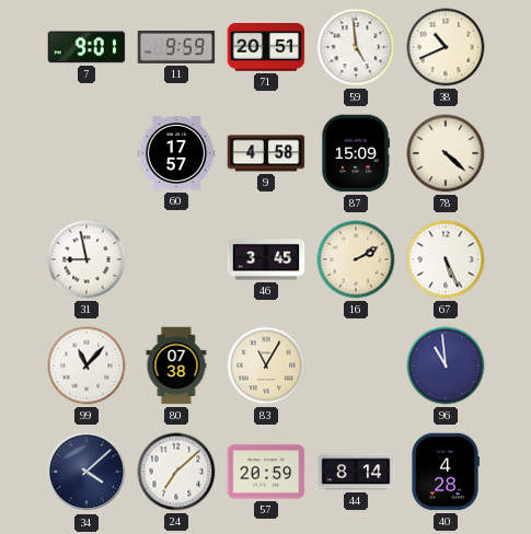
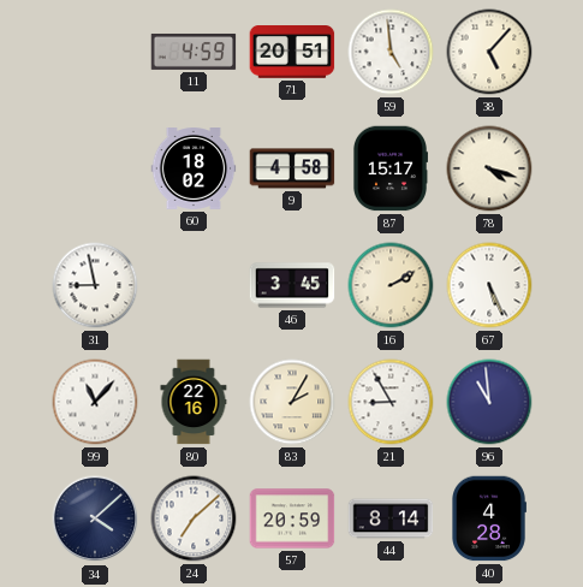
7: 9:01 -> none (86, 47)
11: 9:59 -> 4:59 (194, 52)
38: 10:41 -> 5:07 (489, 52)
60: 17:57 -> 18:02 (194, 170)
87: 15:09 -> 15:17 (389, 168)
78: 4:22 -> 4:18 (489, 168)
80: 07:38 -> 22:16 (194, 402)
83: 11:05 -> 2:05 (292, 402)
21: none -> 8:55 (391, 402)
